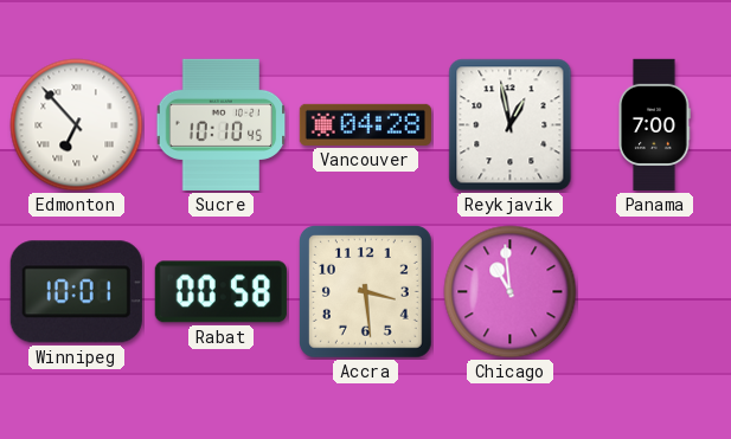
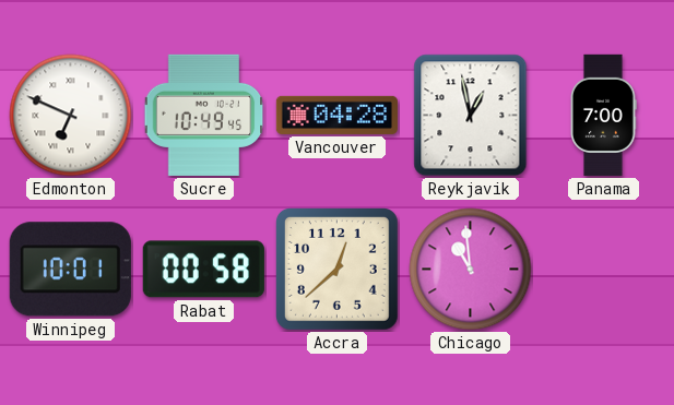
Edmonton: 6:53 -> 6:49 (71, 116)
Sucre: 10:10 -> 10:49 (204, 115)
Accra: 3:29 -> 12:38 (336, 269)
